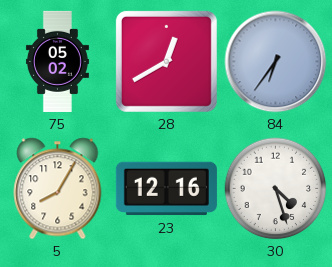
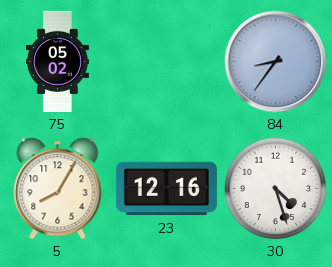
28: 12:40 -> none (166, 61)
84: 6:36 -> 8:36 (276, 62)
